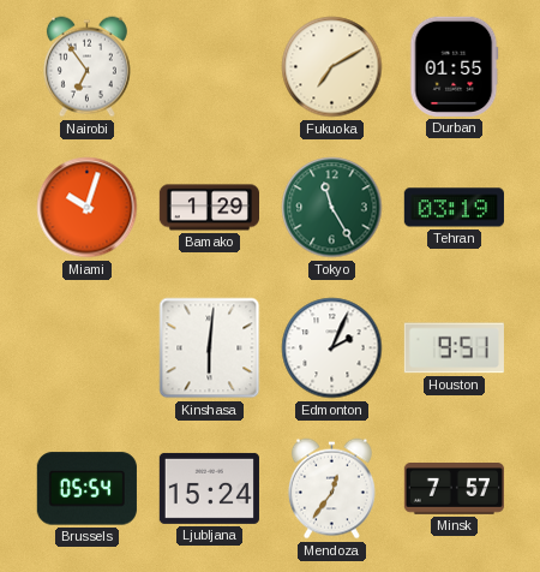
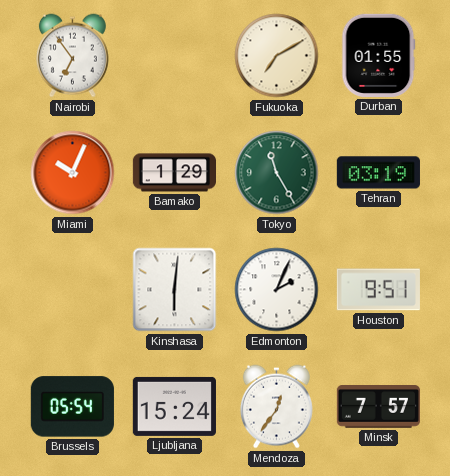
Miami: 10:03 -> 10:04 (73, 173)
